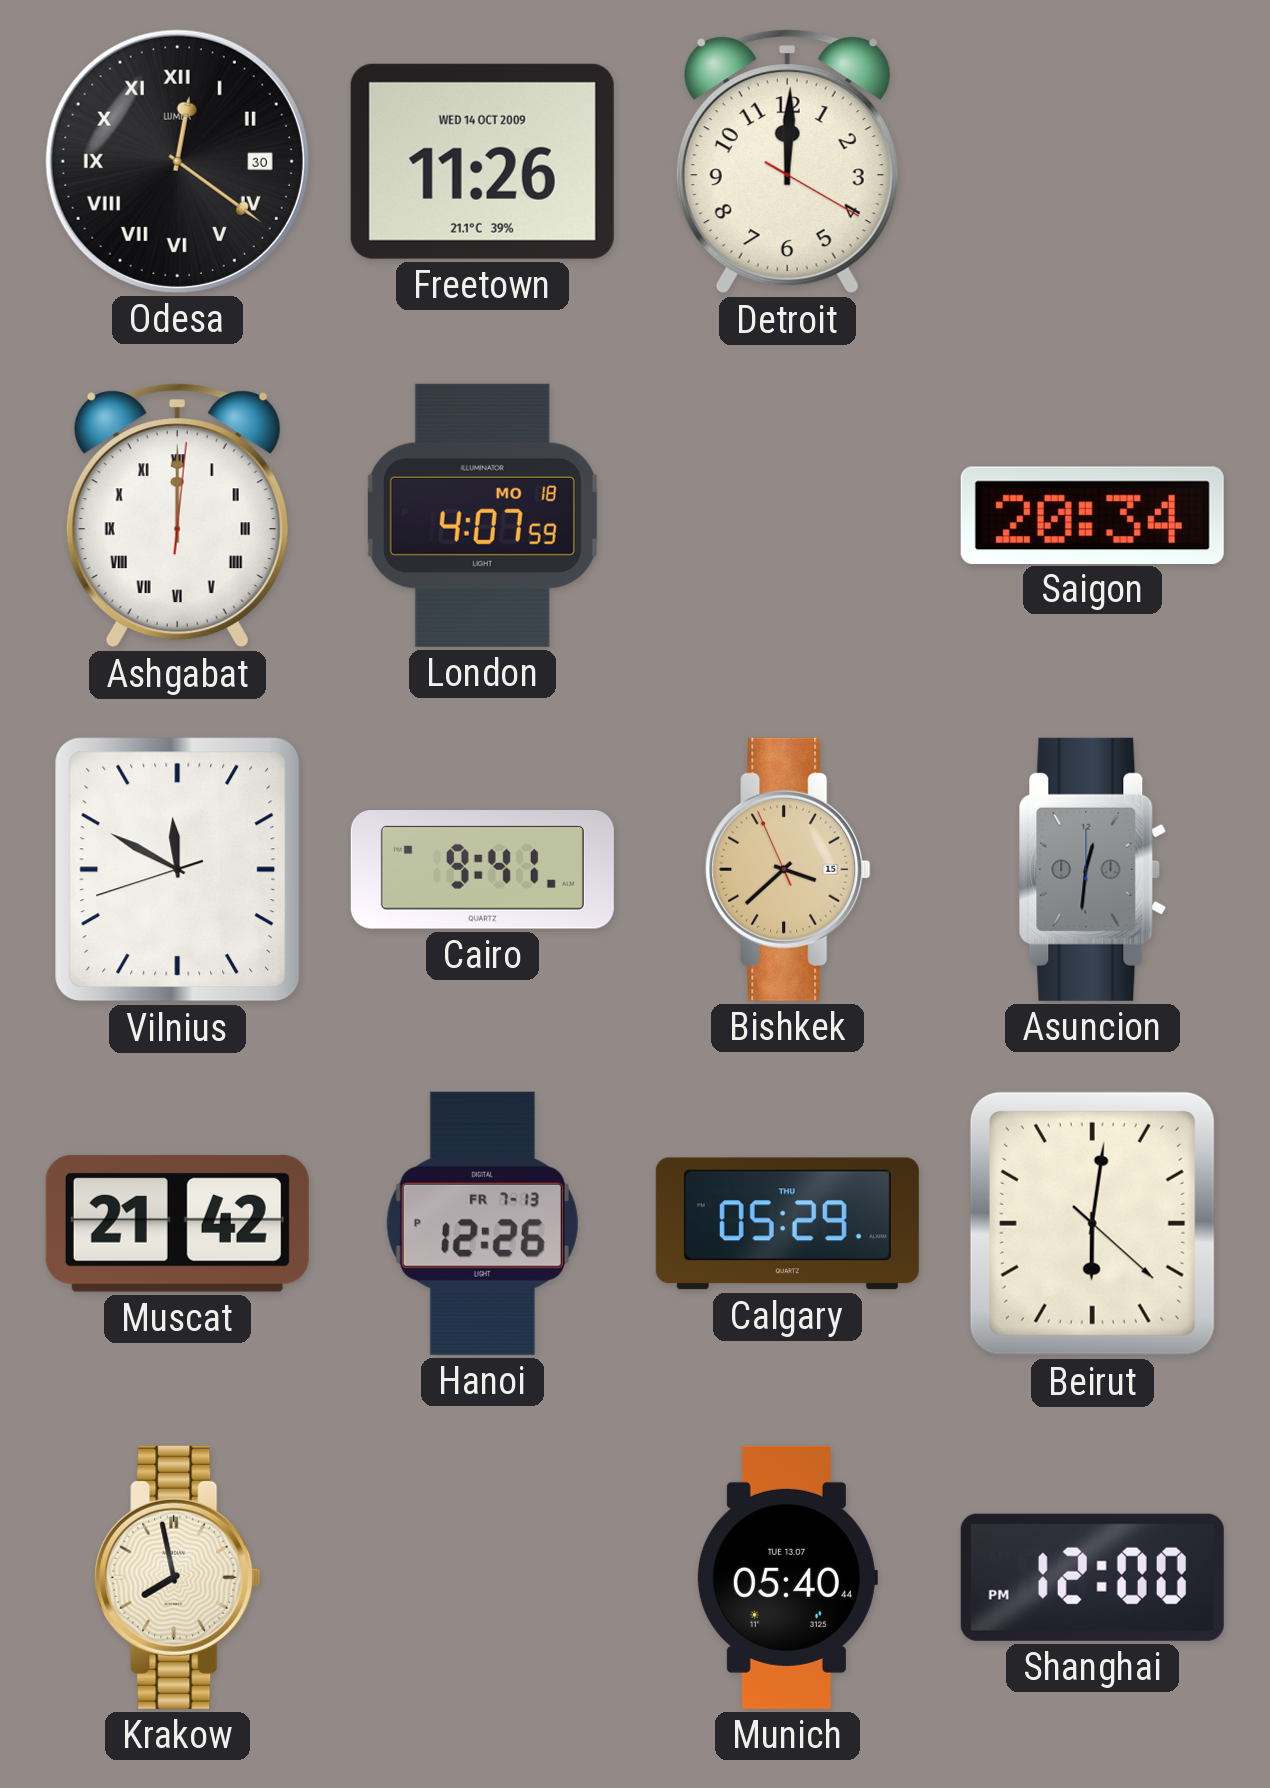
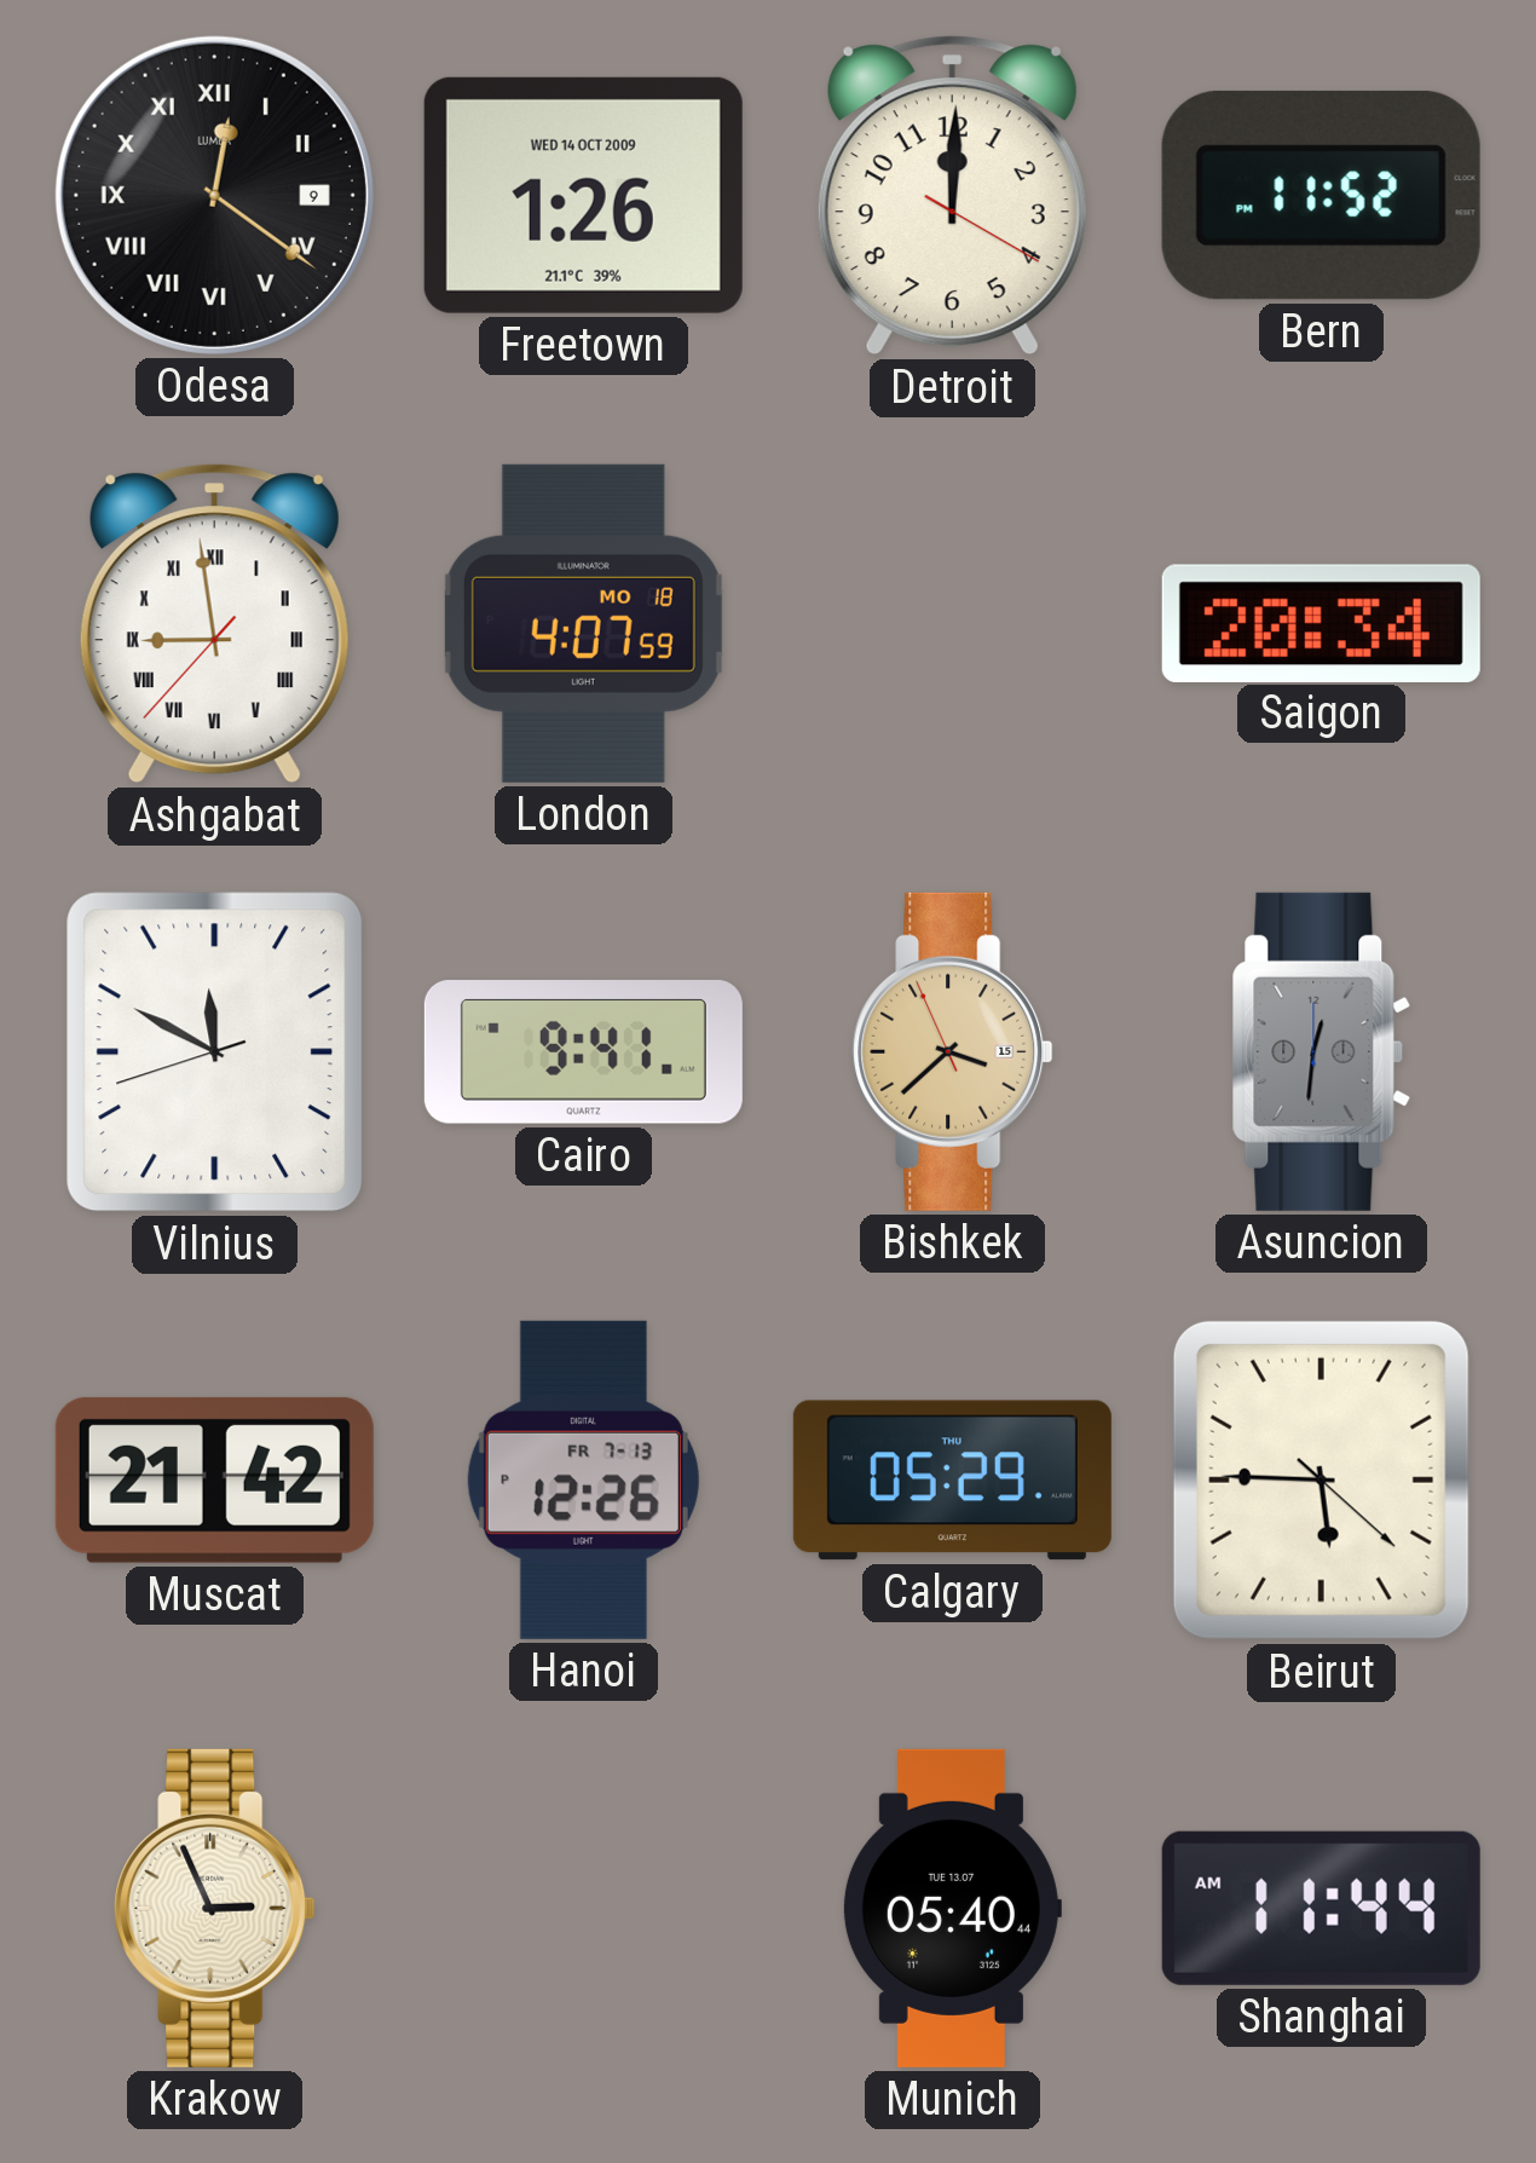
Odesa date: 30 -> 9 (214, 195)
Freetown: 11:26 -> 1:26 (583, 195)
Bern: none -> 11:52 (1321, 195)
Ashgabat: 12:00 -> 8:58 (214, 624)
Beirut: 6:01 -> 5:45 (1321, 1480)
Krakow: 7:58 -> 2:56 (215, 1908)
Shanghai: 12:00 -> 11:44 (1321, 1908)
